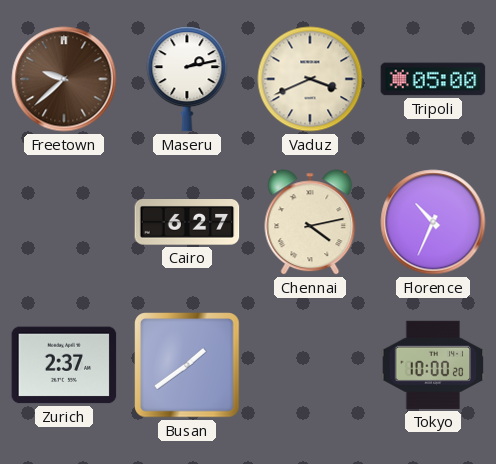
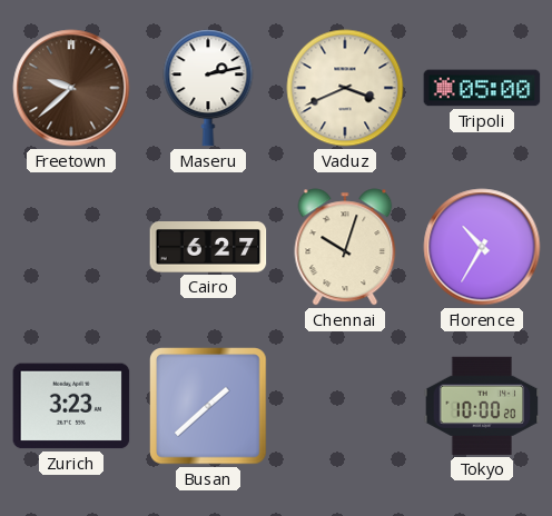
Chennai: 4:13 -> 10:03 (345, 247)
Florence: 10:34 -> 10:35 (482, 247)
Zurich: 2:37 -> 3:23 (71, 406)
Busan: 1:39 -> 1:38 (208, 406)
